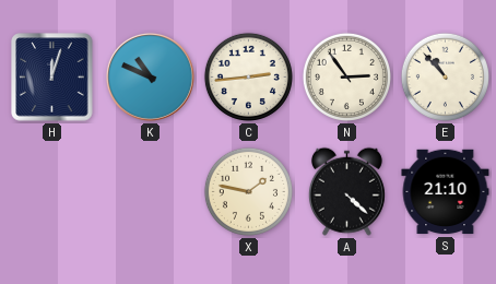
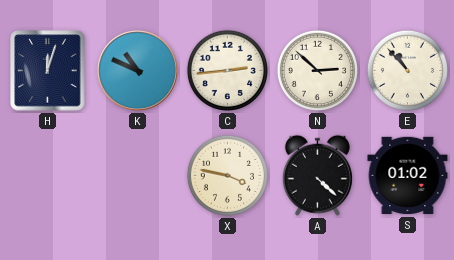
N: 2:54 -> 2:52 (317, 70)
X: 1:47 -> 3:47 (227, 175)
S: 21:10 -> 01:02 (408, 176)
